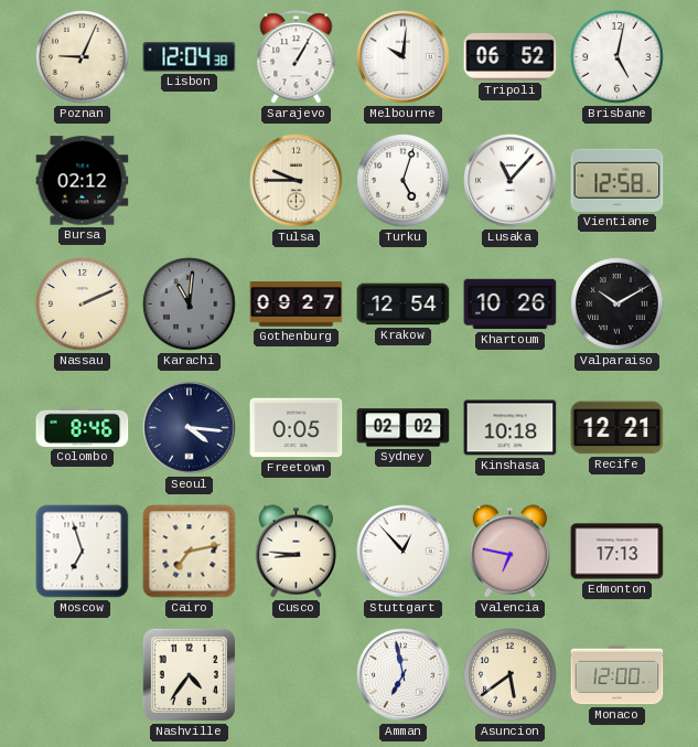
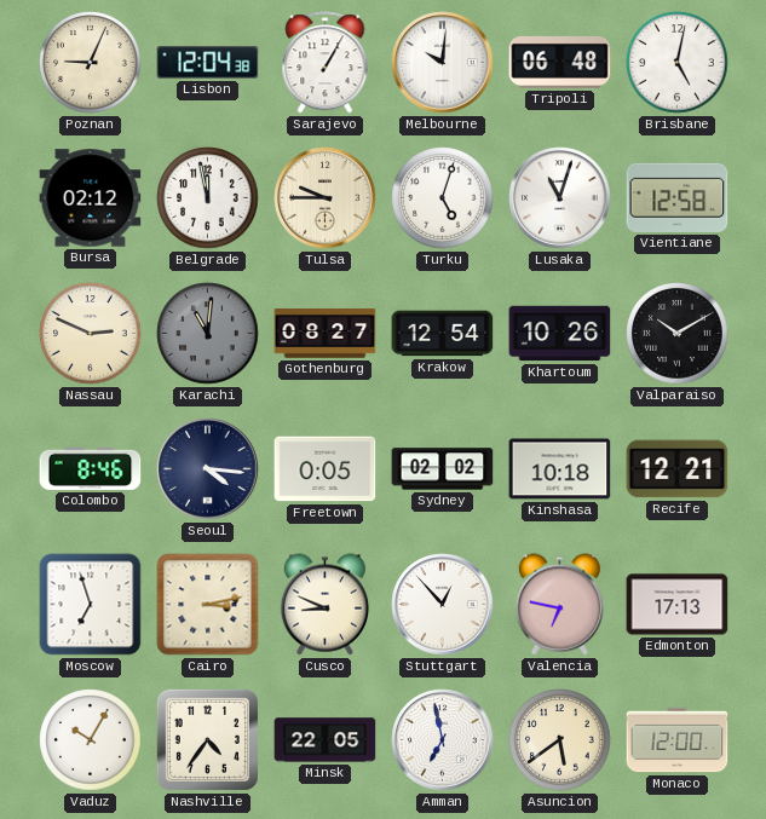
Tripoli: 06:52 -> 06:48 (560, 62)
Belgrade: none -> 11:58 (208, 198)
Lusaka: 11:07 -> 11:03 (560, 198)
Nassau: 2:11 -> 2:49 (91, 334)
Gothenburg: 09:27 -> 08:27 (326, 334)
Cairo: 7:13 -> 3:13 (208, 605)
Cusco: 8:46 -> 8:49 (326, 605)
Vaduz: none -> 10:05 (91, 740)
Minsk: none -> 22:05 (326, 740)
